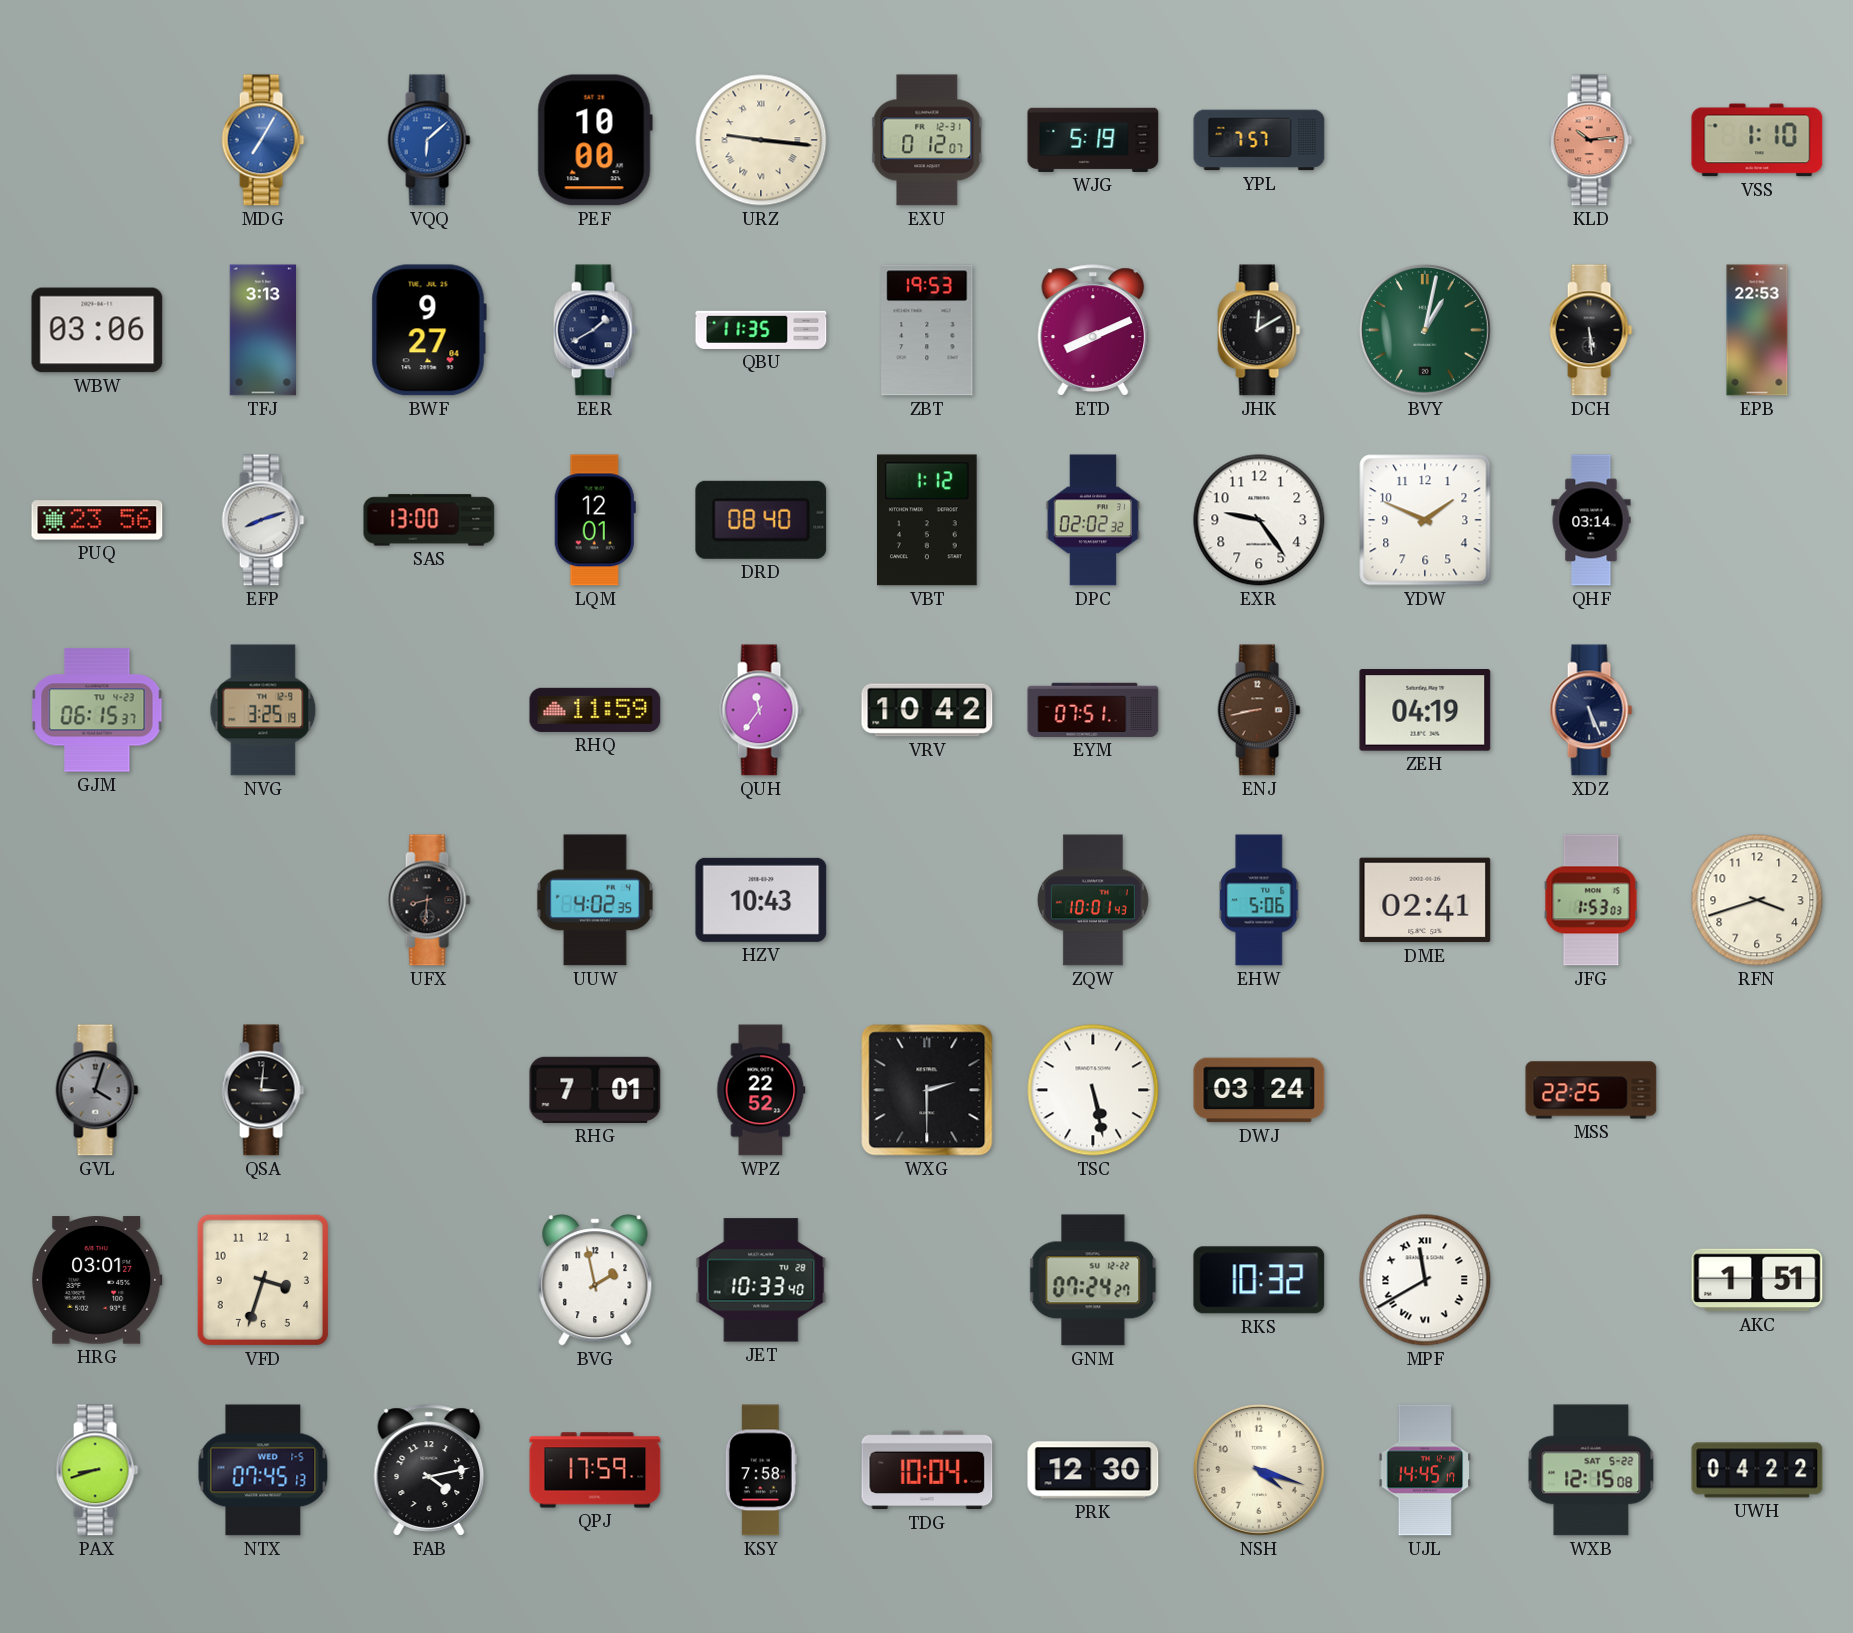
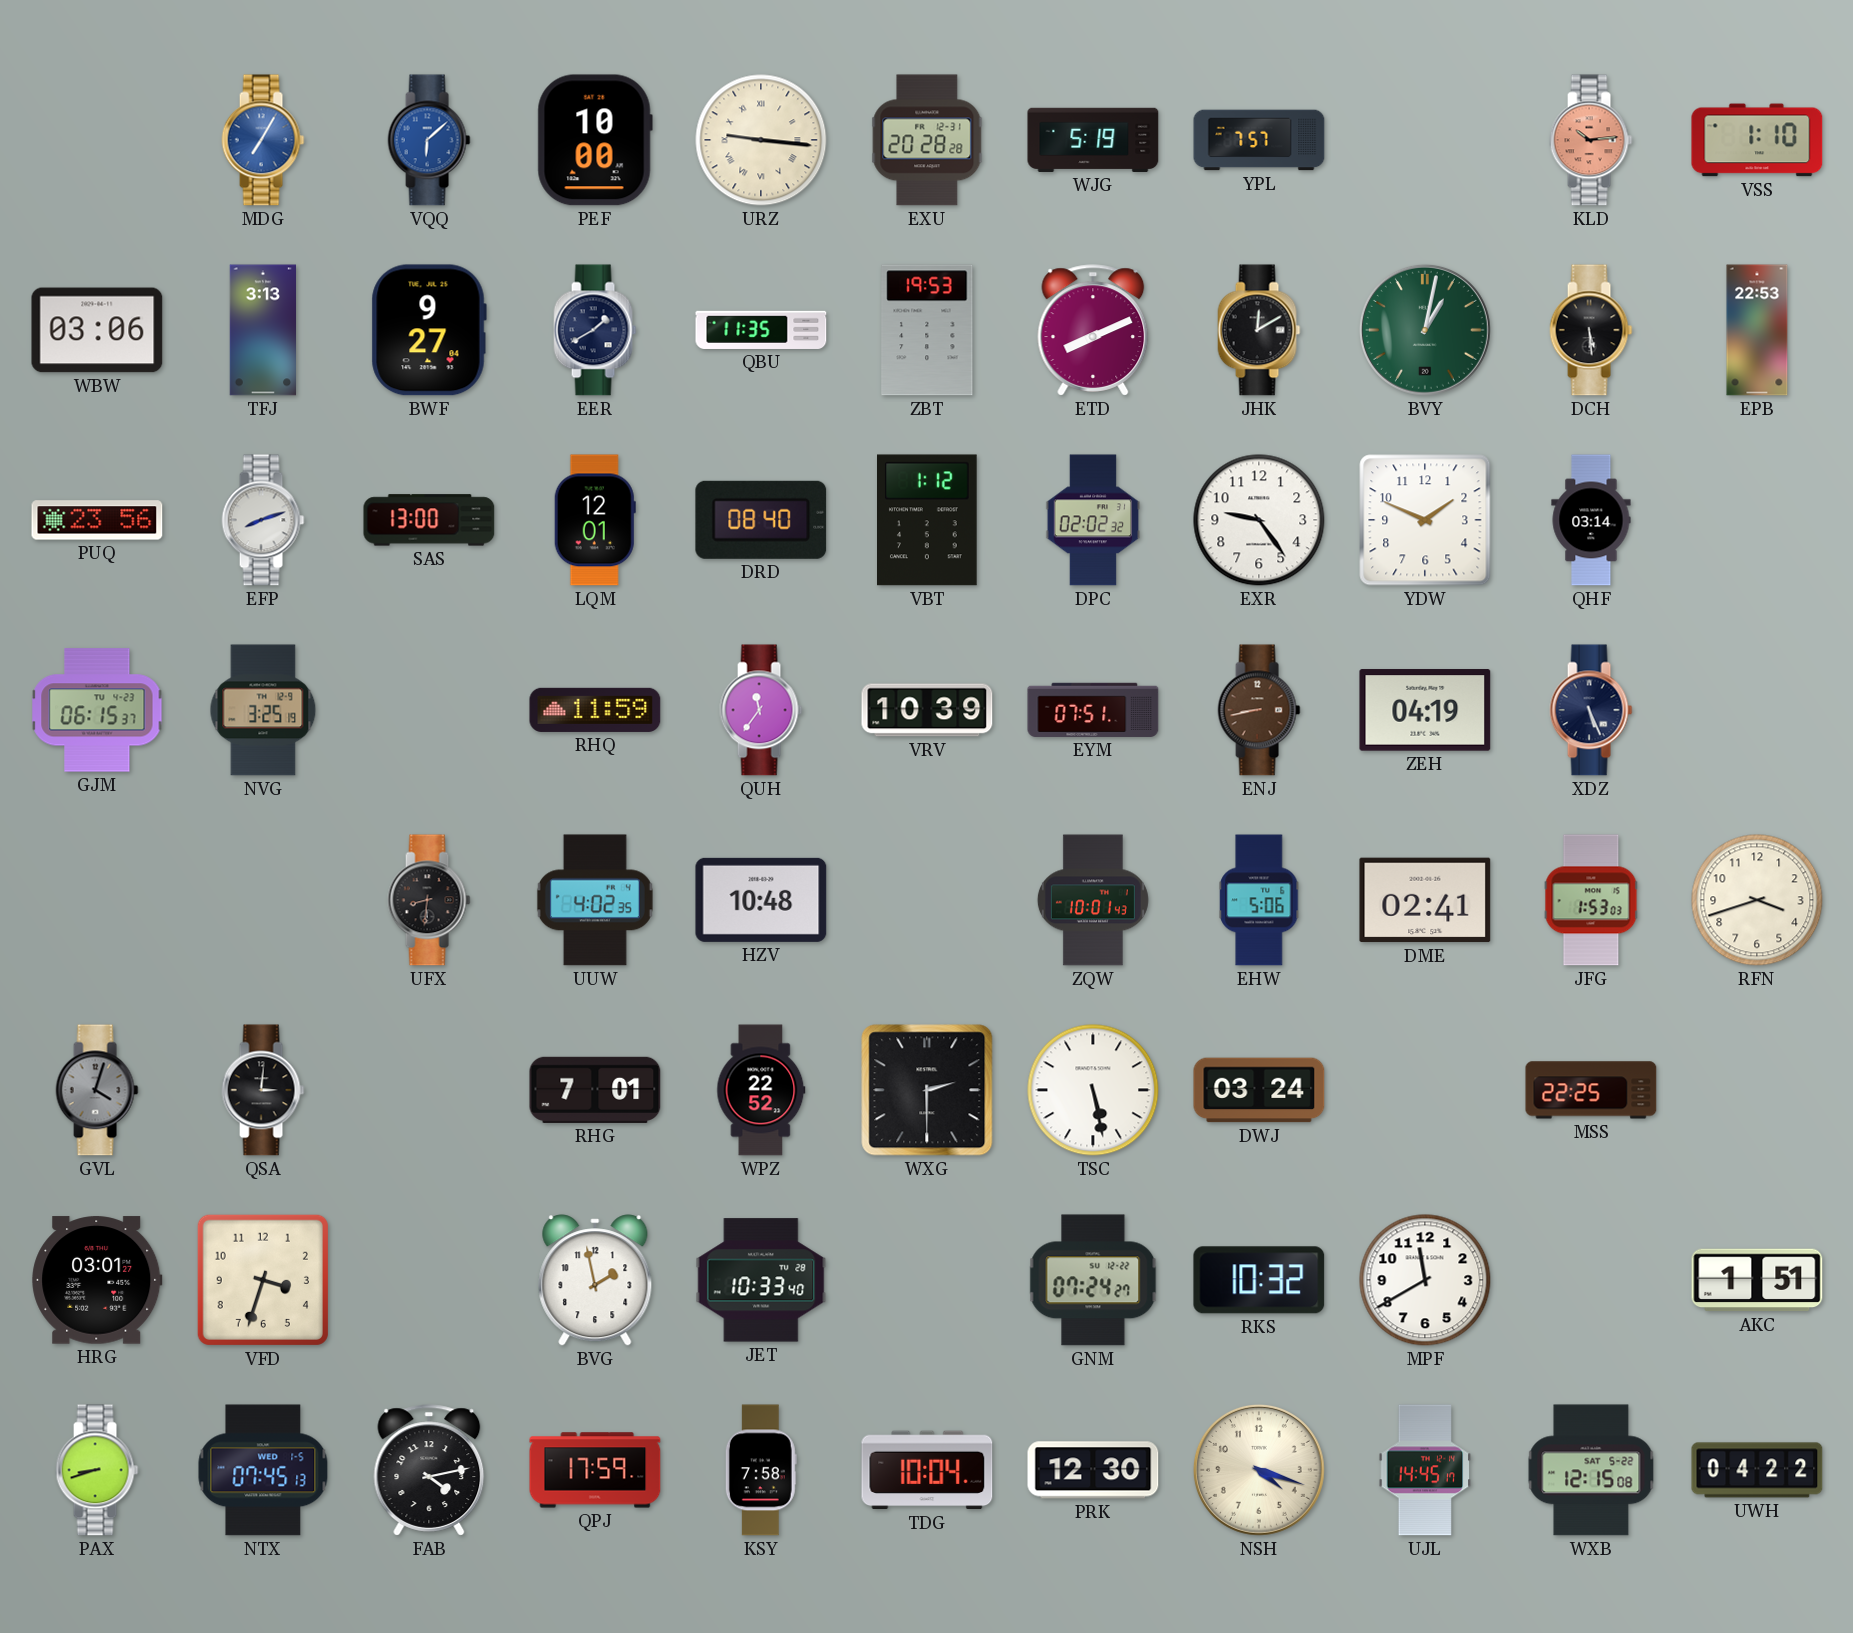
EXU: 0:12 -> 20:28 (927, 140)
VRV: 10:42 -> 10:39 (927, 710)
HZV: 10:43 -> 10:48 (761, 900)
MPF numerals: Roman -> Arabic (1425, 1280)
